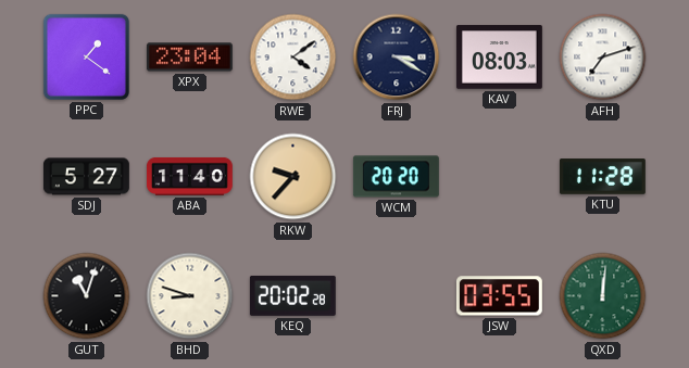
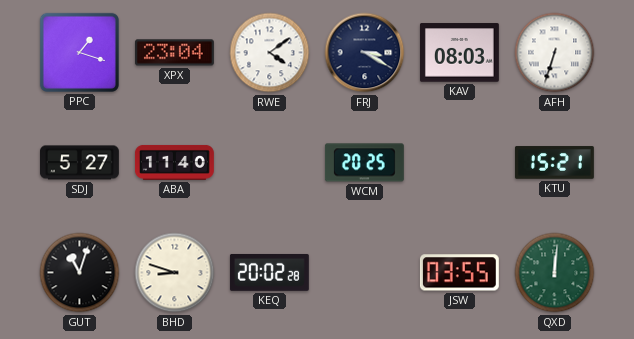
PPC: 1:21 -> 1:18 (79, 52)
AFH: 7:12 -> 6:33 (555, 53)
RKW: 9:37 -> none (293, 177)
WCM: 20:20 -> 20:25 (364, 163)
KTU: 11:28 -> 15:21 (554, 163)
